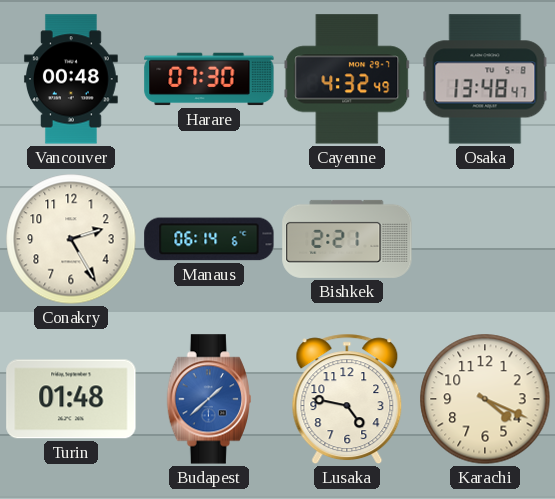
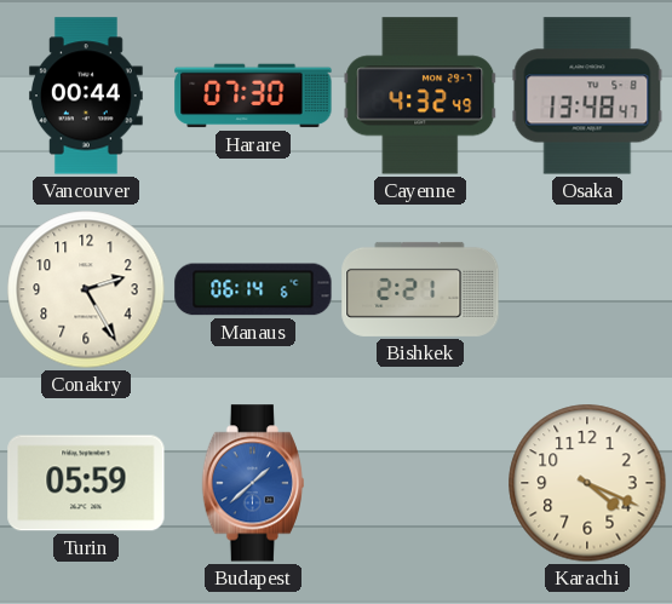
Vancouver: 00:48 -> 00:44 (86, 96)
Turin: 01:48 -> 05:59 (86, 483)
Lusaka: 4:47 -> none (347, 399)
